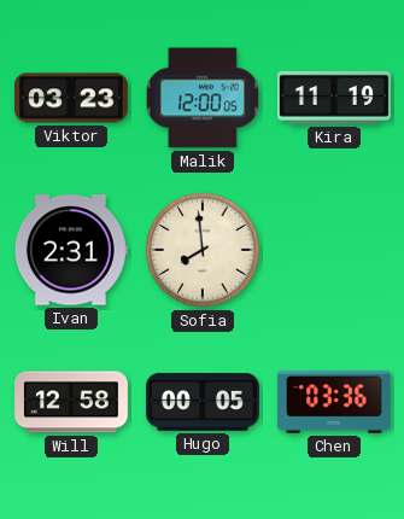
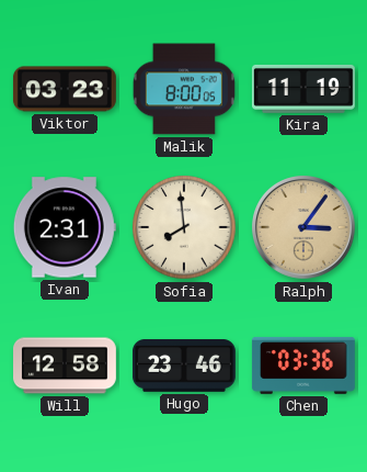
Malik: 12:00 -> 8:00 (184, 89)
Ralph: none -> 3:06 (305, 228)
Hugo: 00:05 -> 23:46 (185, 367)
